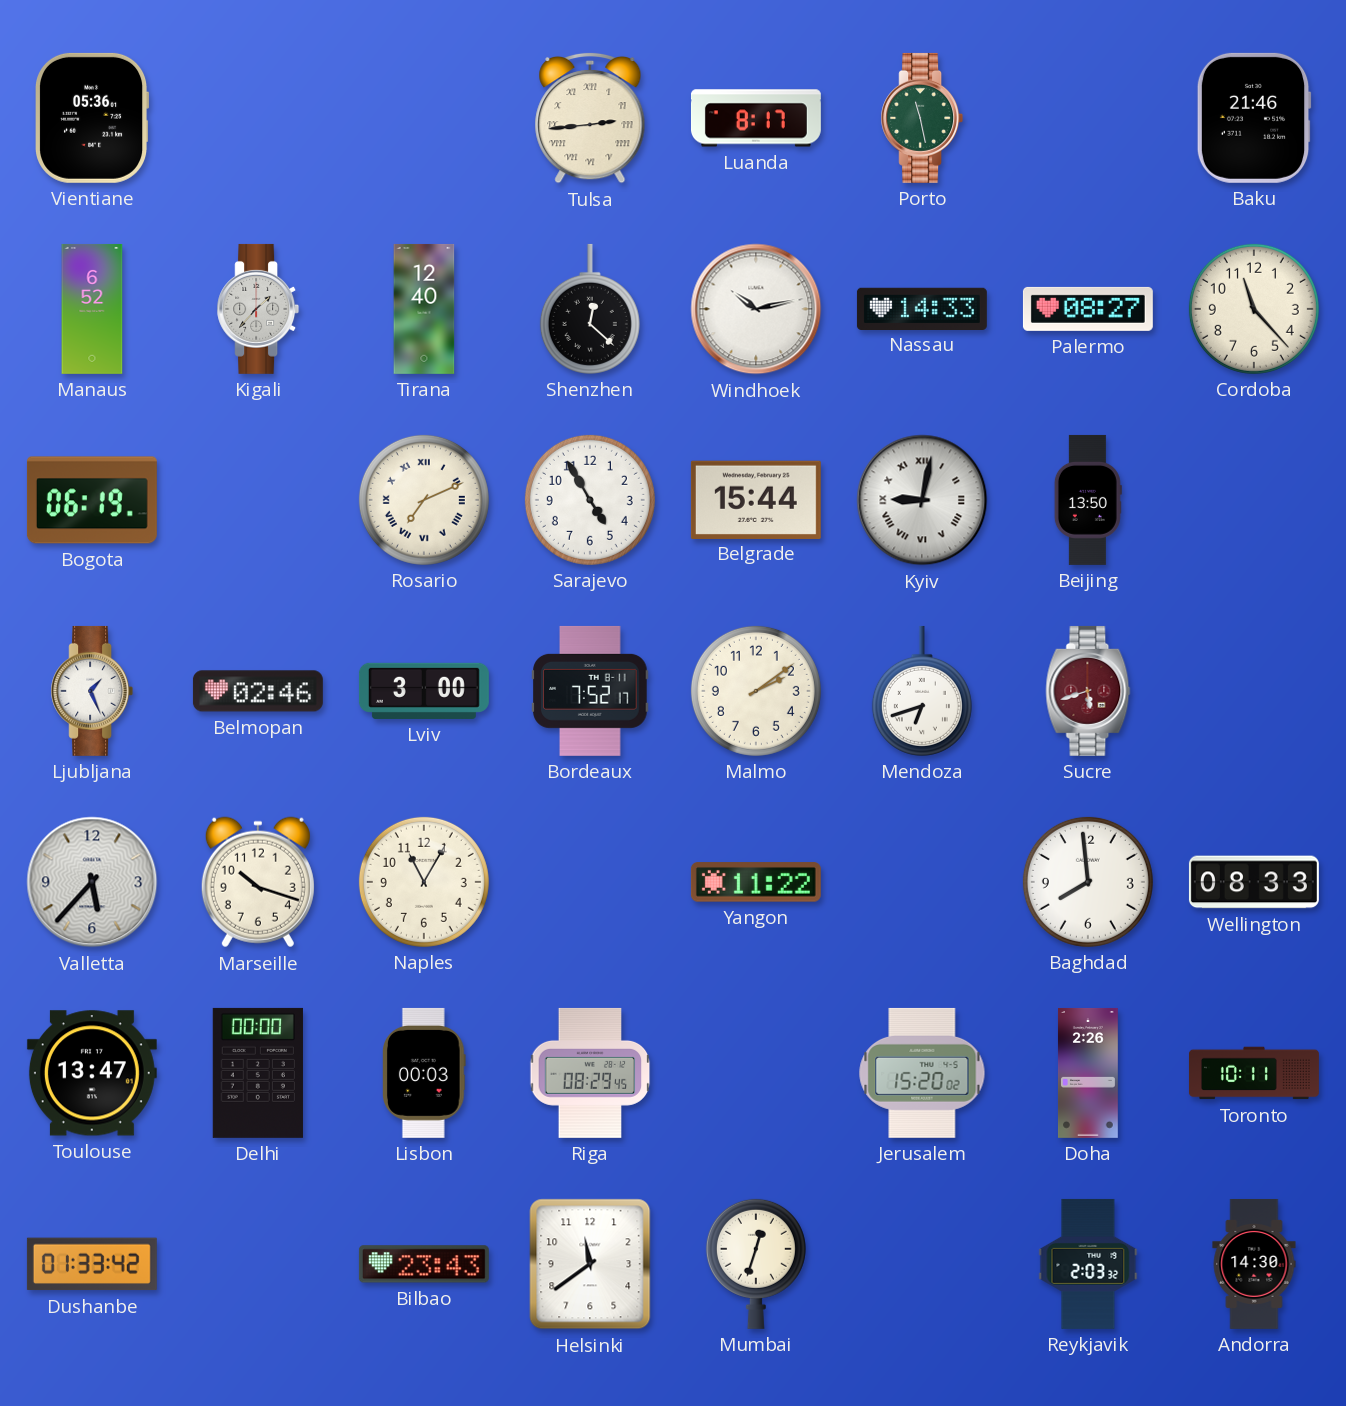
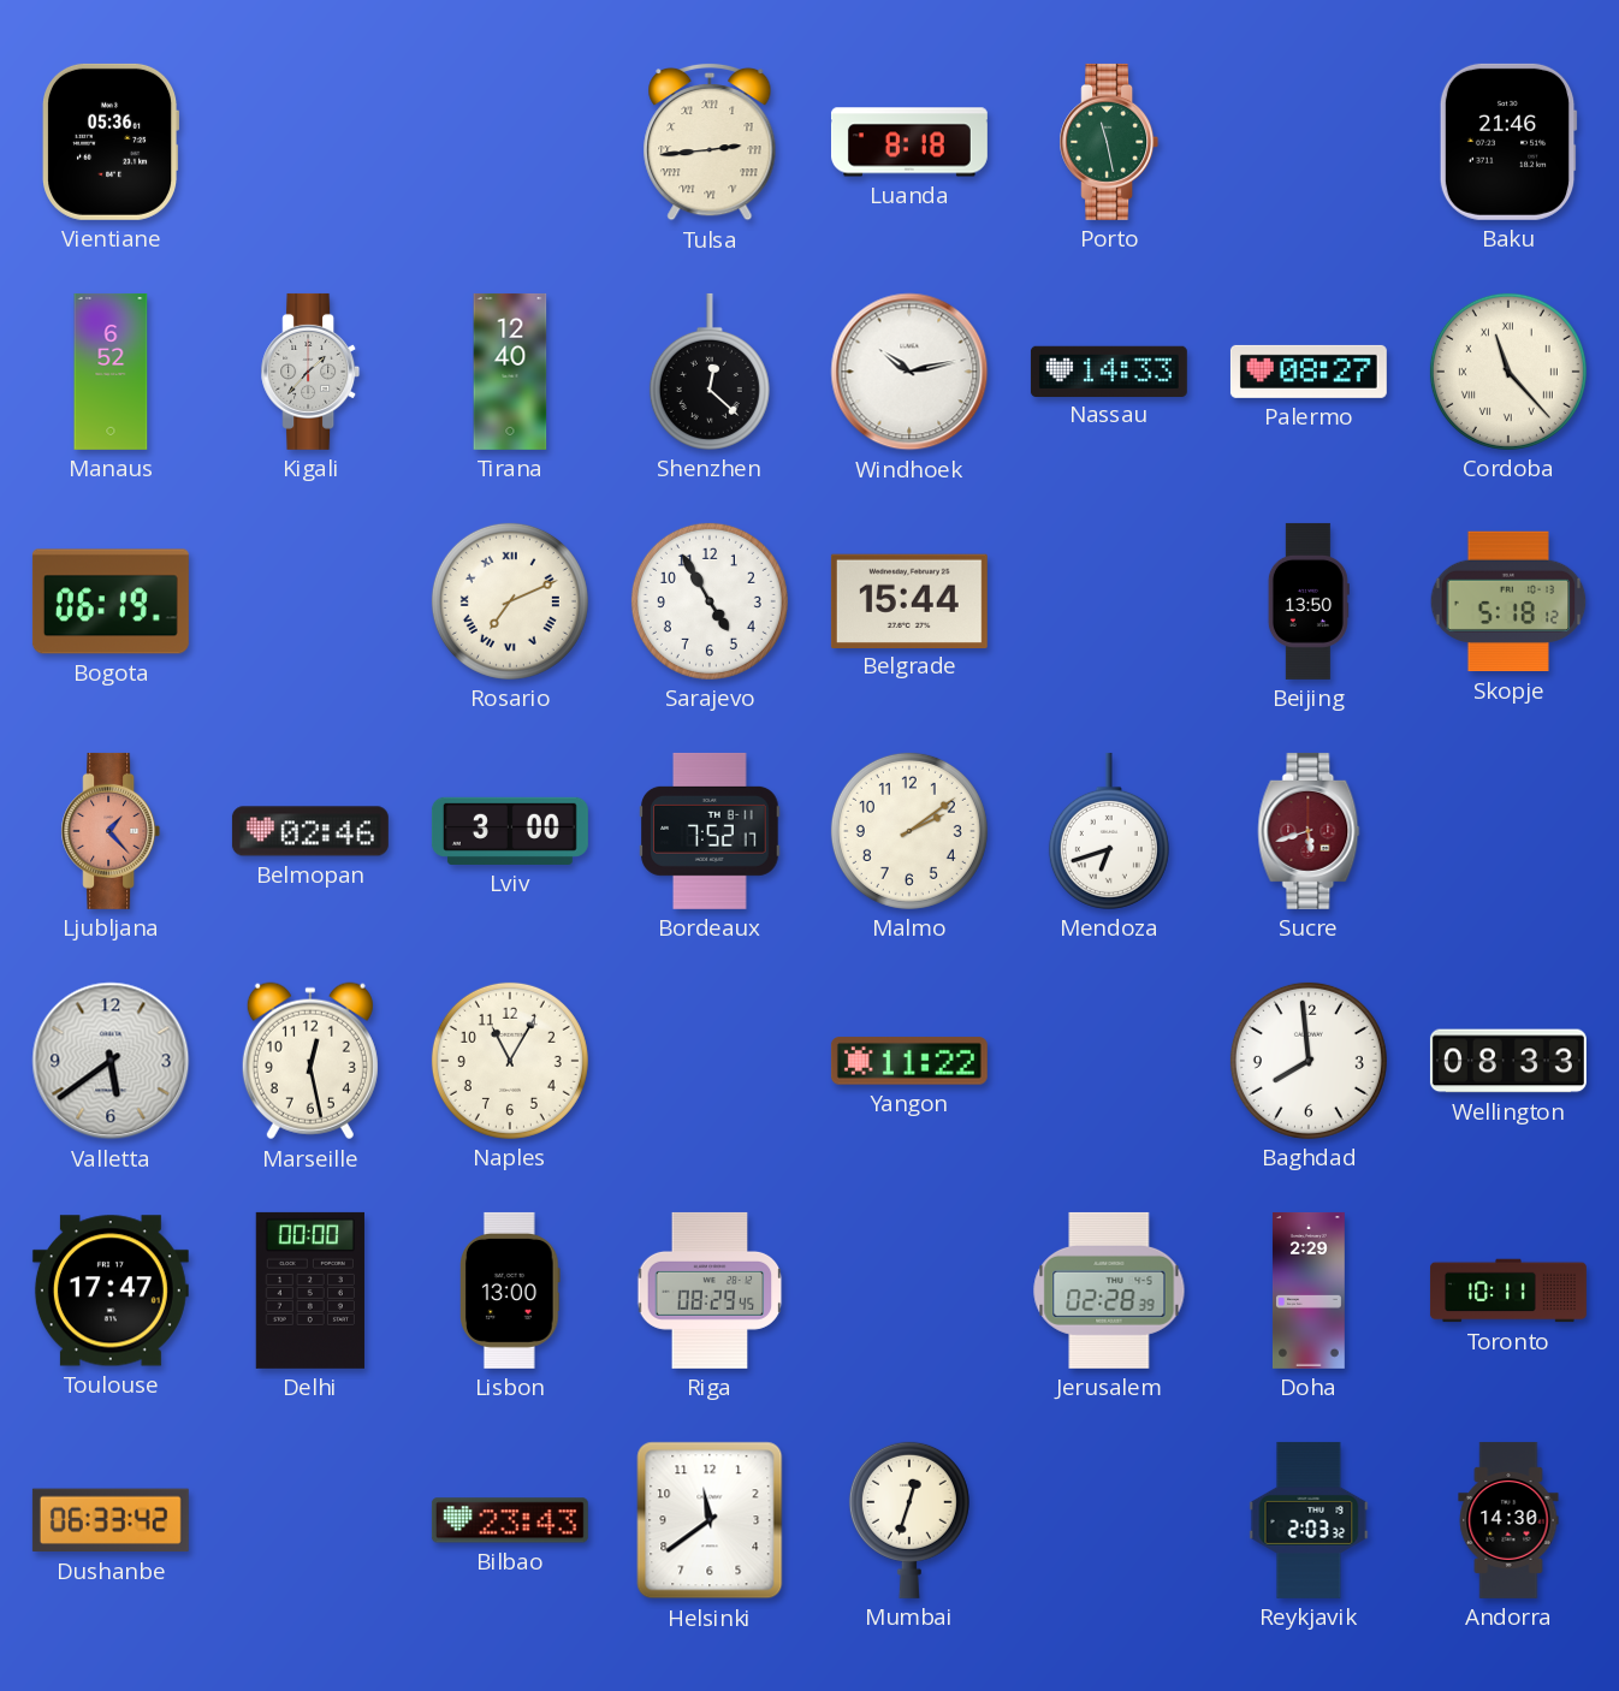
Luanda: 8:17 -> 8:18 (909, 142)
Cordoba numerals: Arabic -> Roman (1508, 372)
Kyiv: 9:02 -> none (922, 500)
Skopje: none -> 5:18 (1508, 601)
Ljubljana: 1:26 -> 1:23 (111, 831)
Ljubljana dial: white -> salmon (111, 831)
Valletta: 5:37 -> 5:39 (111, 1061)
Marseille: 10:18 -> 12:28 (310, 1061)
Toulouse: 13:47 -> 17:47 (111, 1290)
Lisbon: 00:03 -> 13:00 (511, 1290)
Jerusalem: 15:20 -> 02:28 (1109, 1290)
Doha: 2:26 -> 2:29 (1309, 1290)
Dushanbe: 01:33 -> 06:33 (111, 1520)
